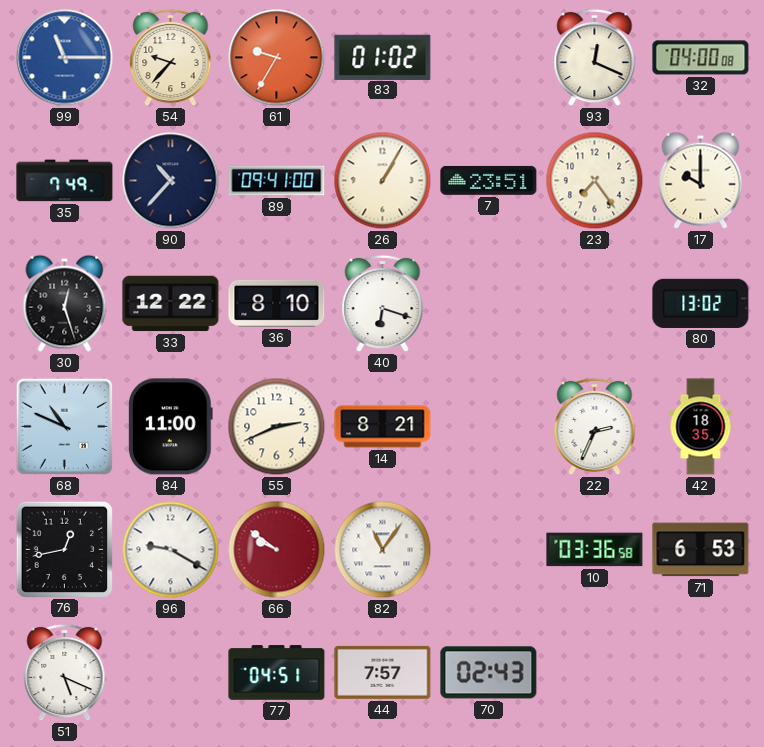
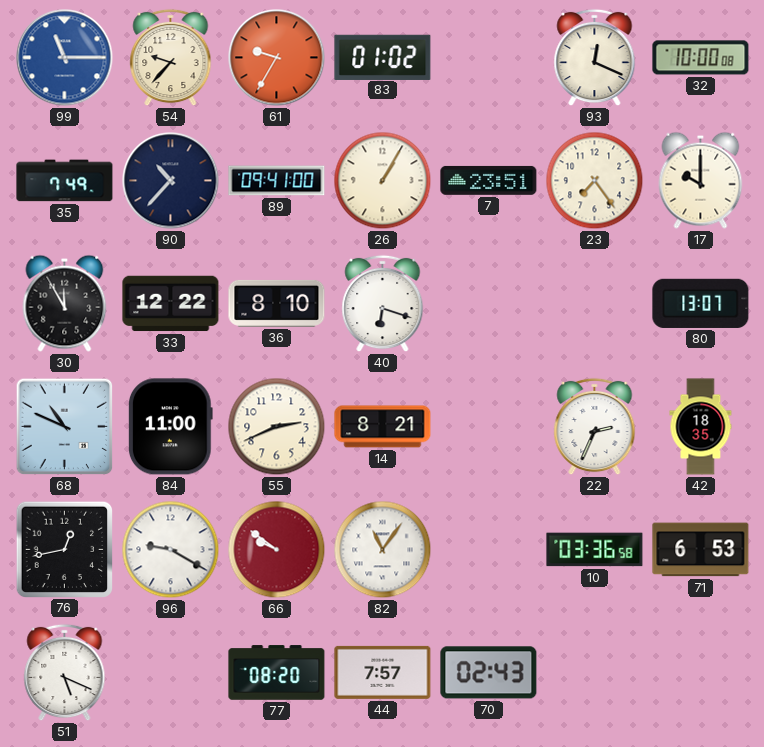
32: 04:00 -> 10:00 (701, 58)
30: 12:27 -> 11:55 (65, 303)
80: 13:02 -> 13:07 (701, 303)
77: 04:51 -> 08:20 (277, 673)
